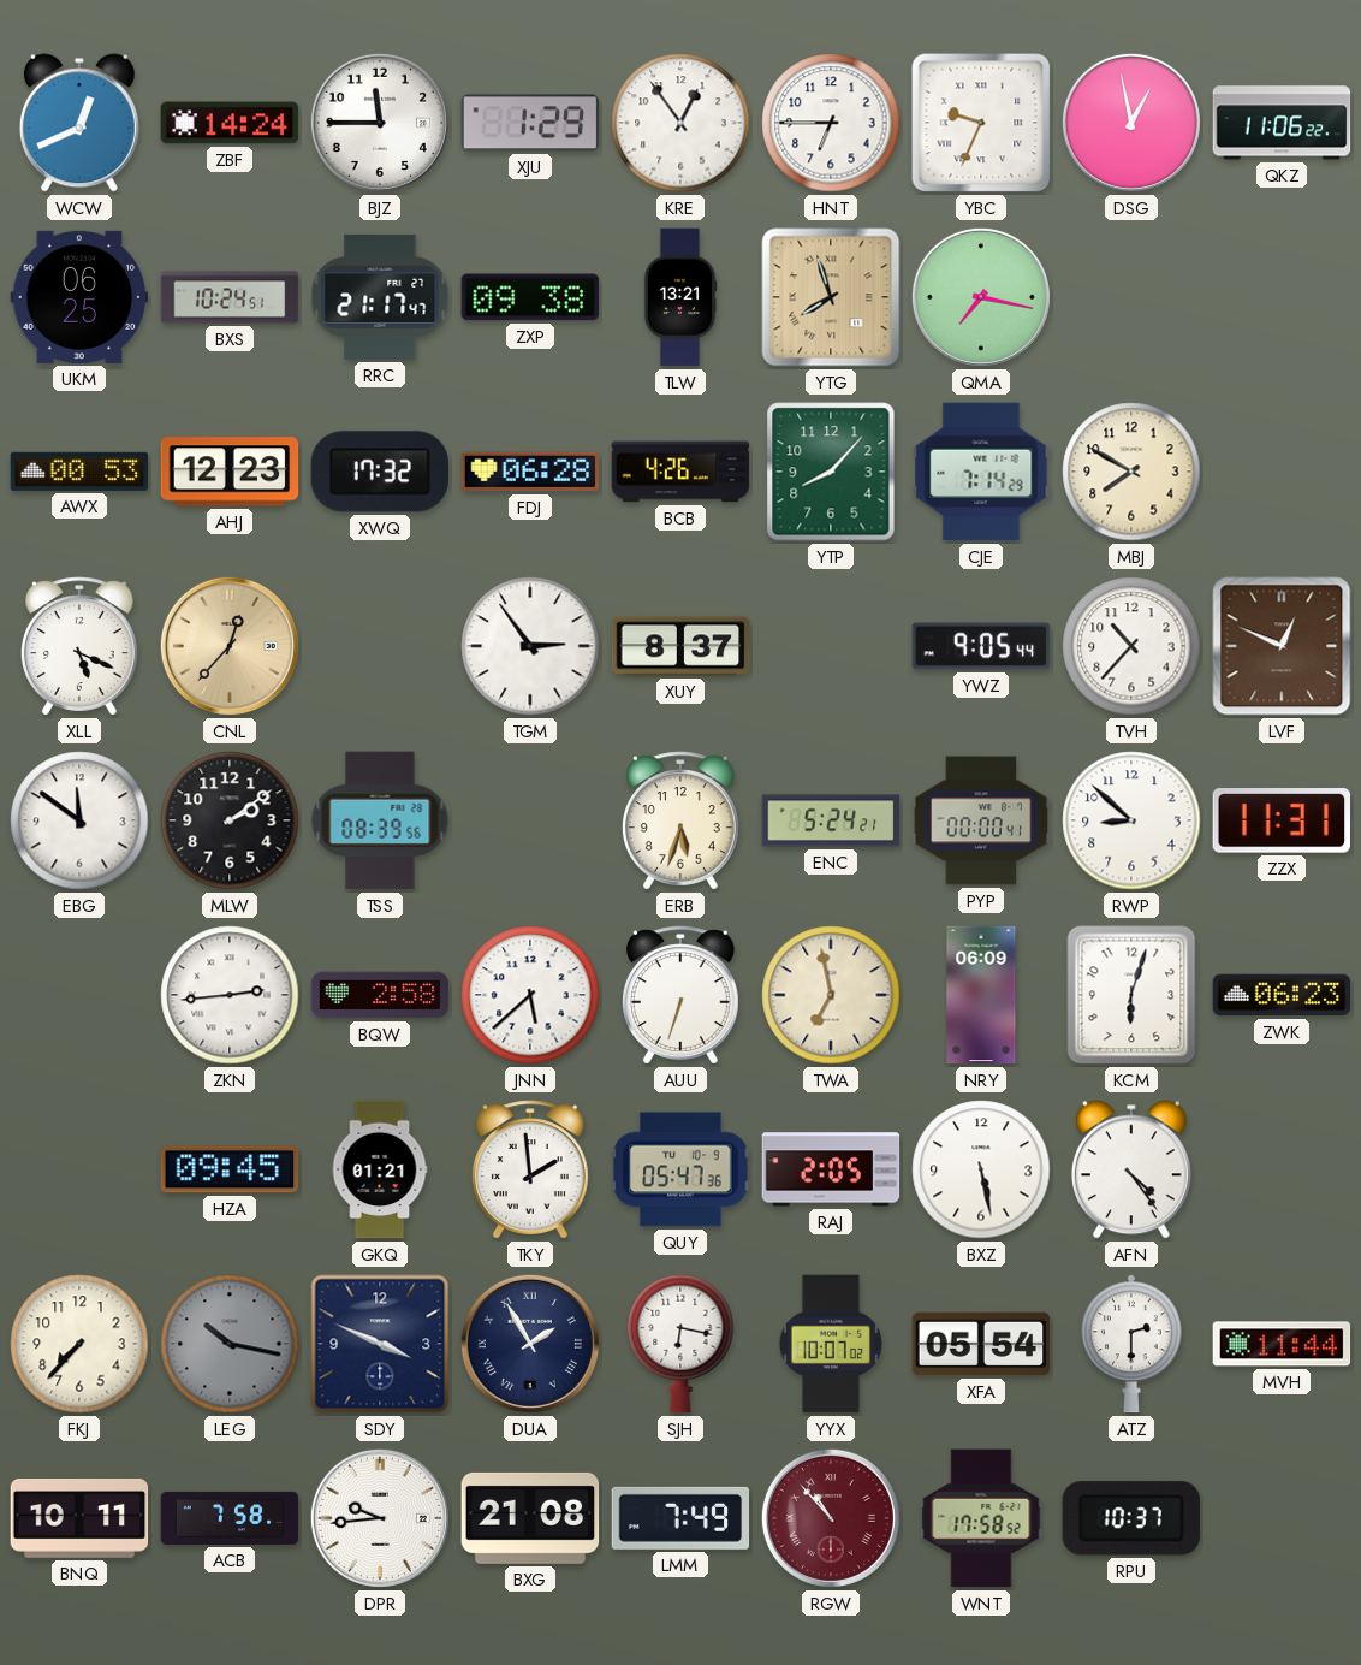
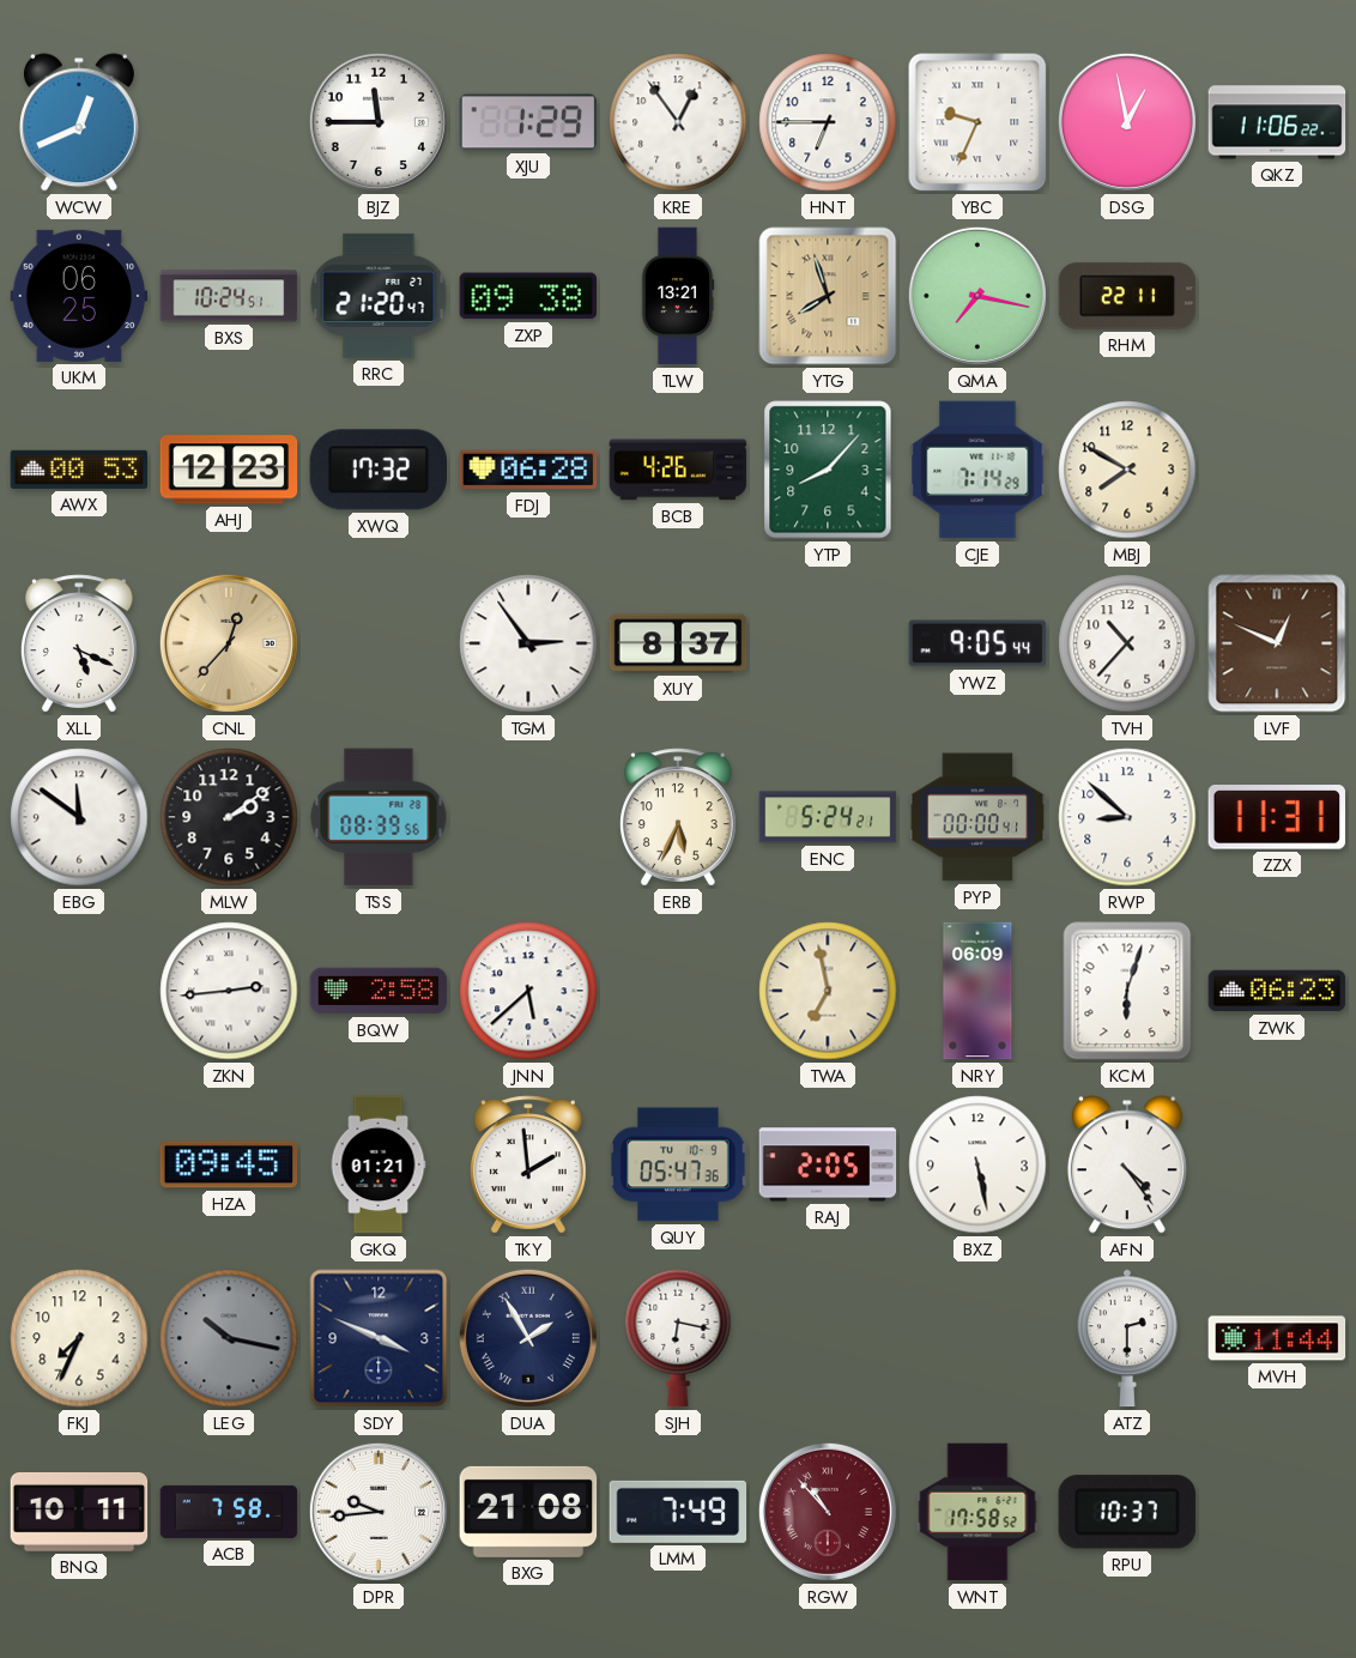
ZBF: 14:24 -> none (230, 123)
RRC: 21:17 -> 21:20 (379, 296)
RHM: none -> 22:11 (1127, 296)
ERB: 5:33 -> 5:34 (678, 817)
AUU: 6:33 -> none (681, 995)
FKJ: 7:37 -> 7:34 (79, 1338)
YYX: 10:07 -> none (831, 1344)
XFA: 05:54 -> none (981, 1344)
